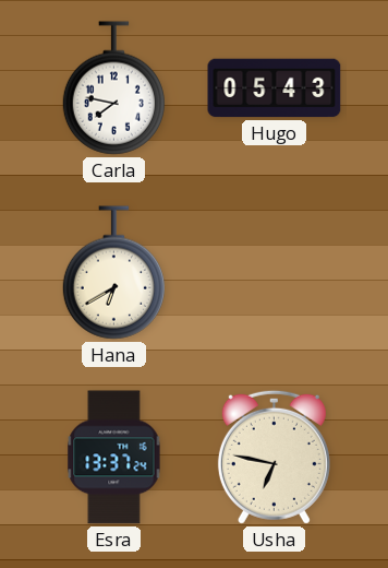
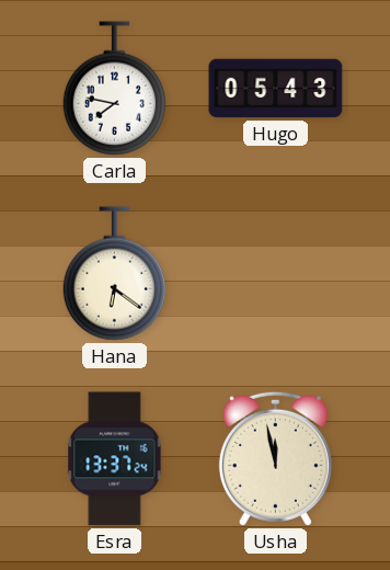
Hana: 6:40 -> 6:21 (114, 274)
Usha: 6:47 -> 11:58 (275, 458)
